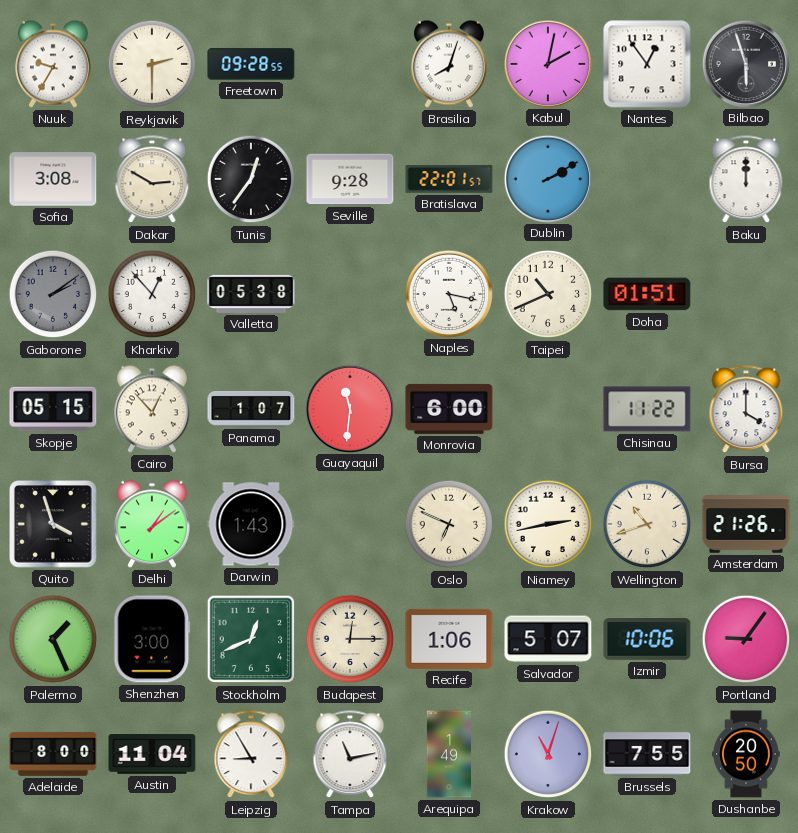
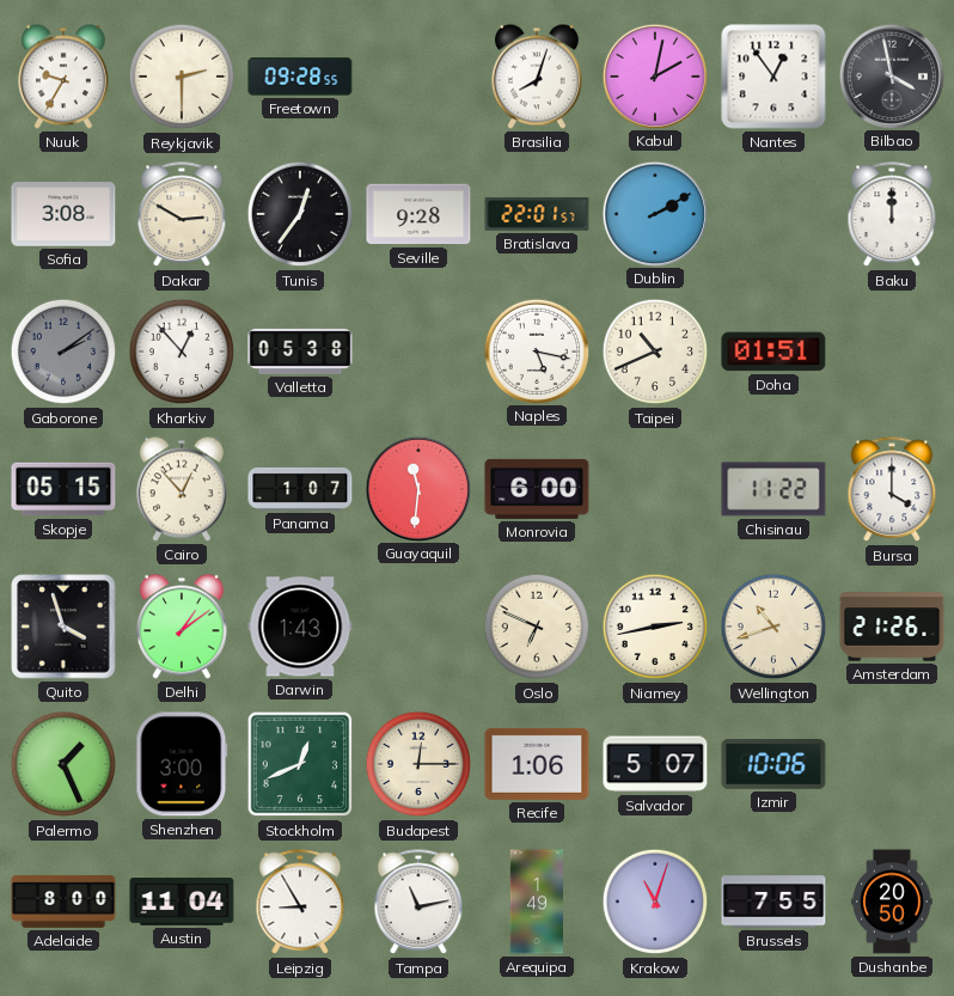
Bilbao: 5:57 -> 3:58 (891, 75)
Portland: 9:06 -> none (746, 639)
